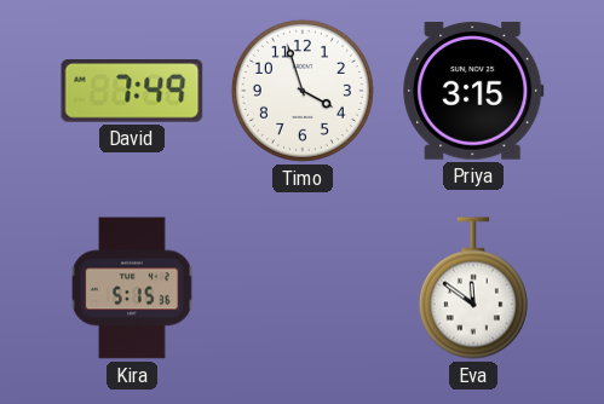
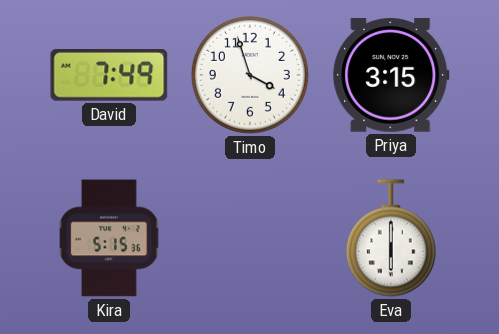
Eva: 11:51 -> 6:00 (391, 238)
